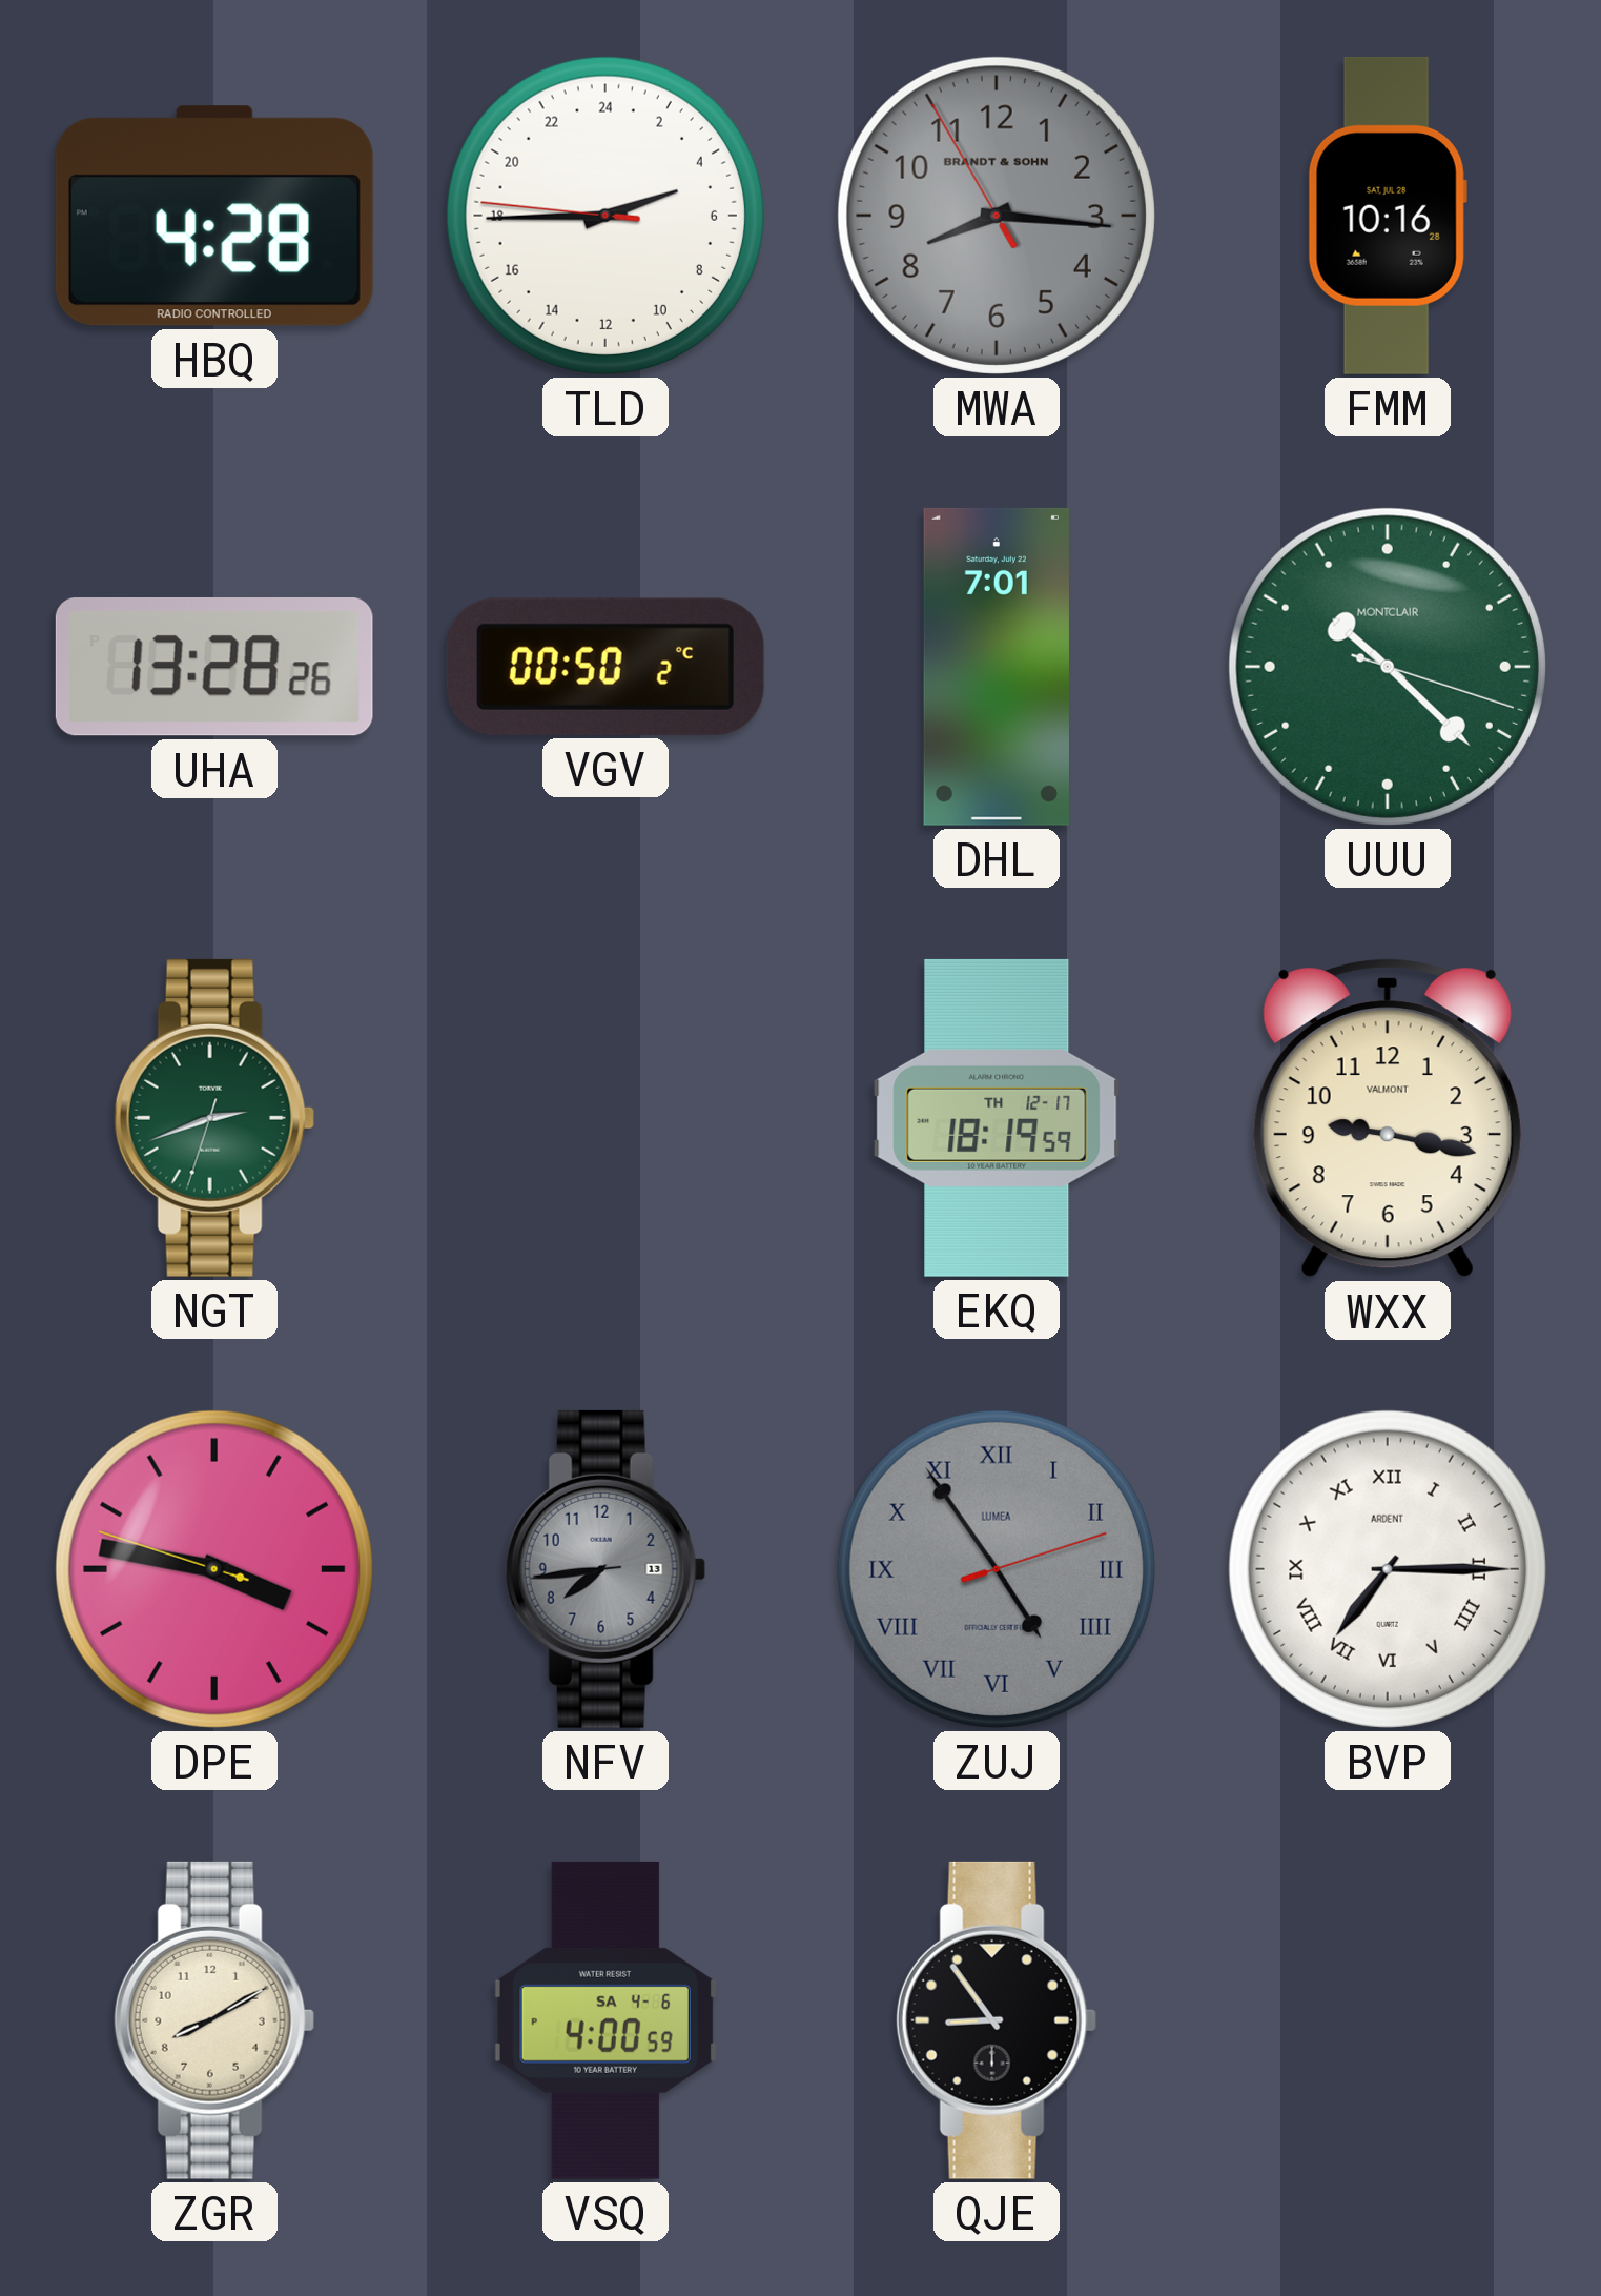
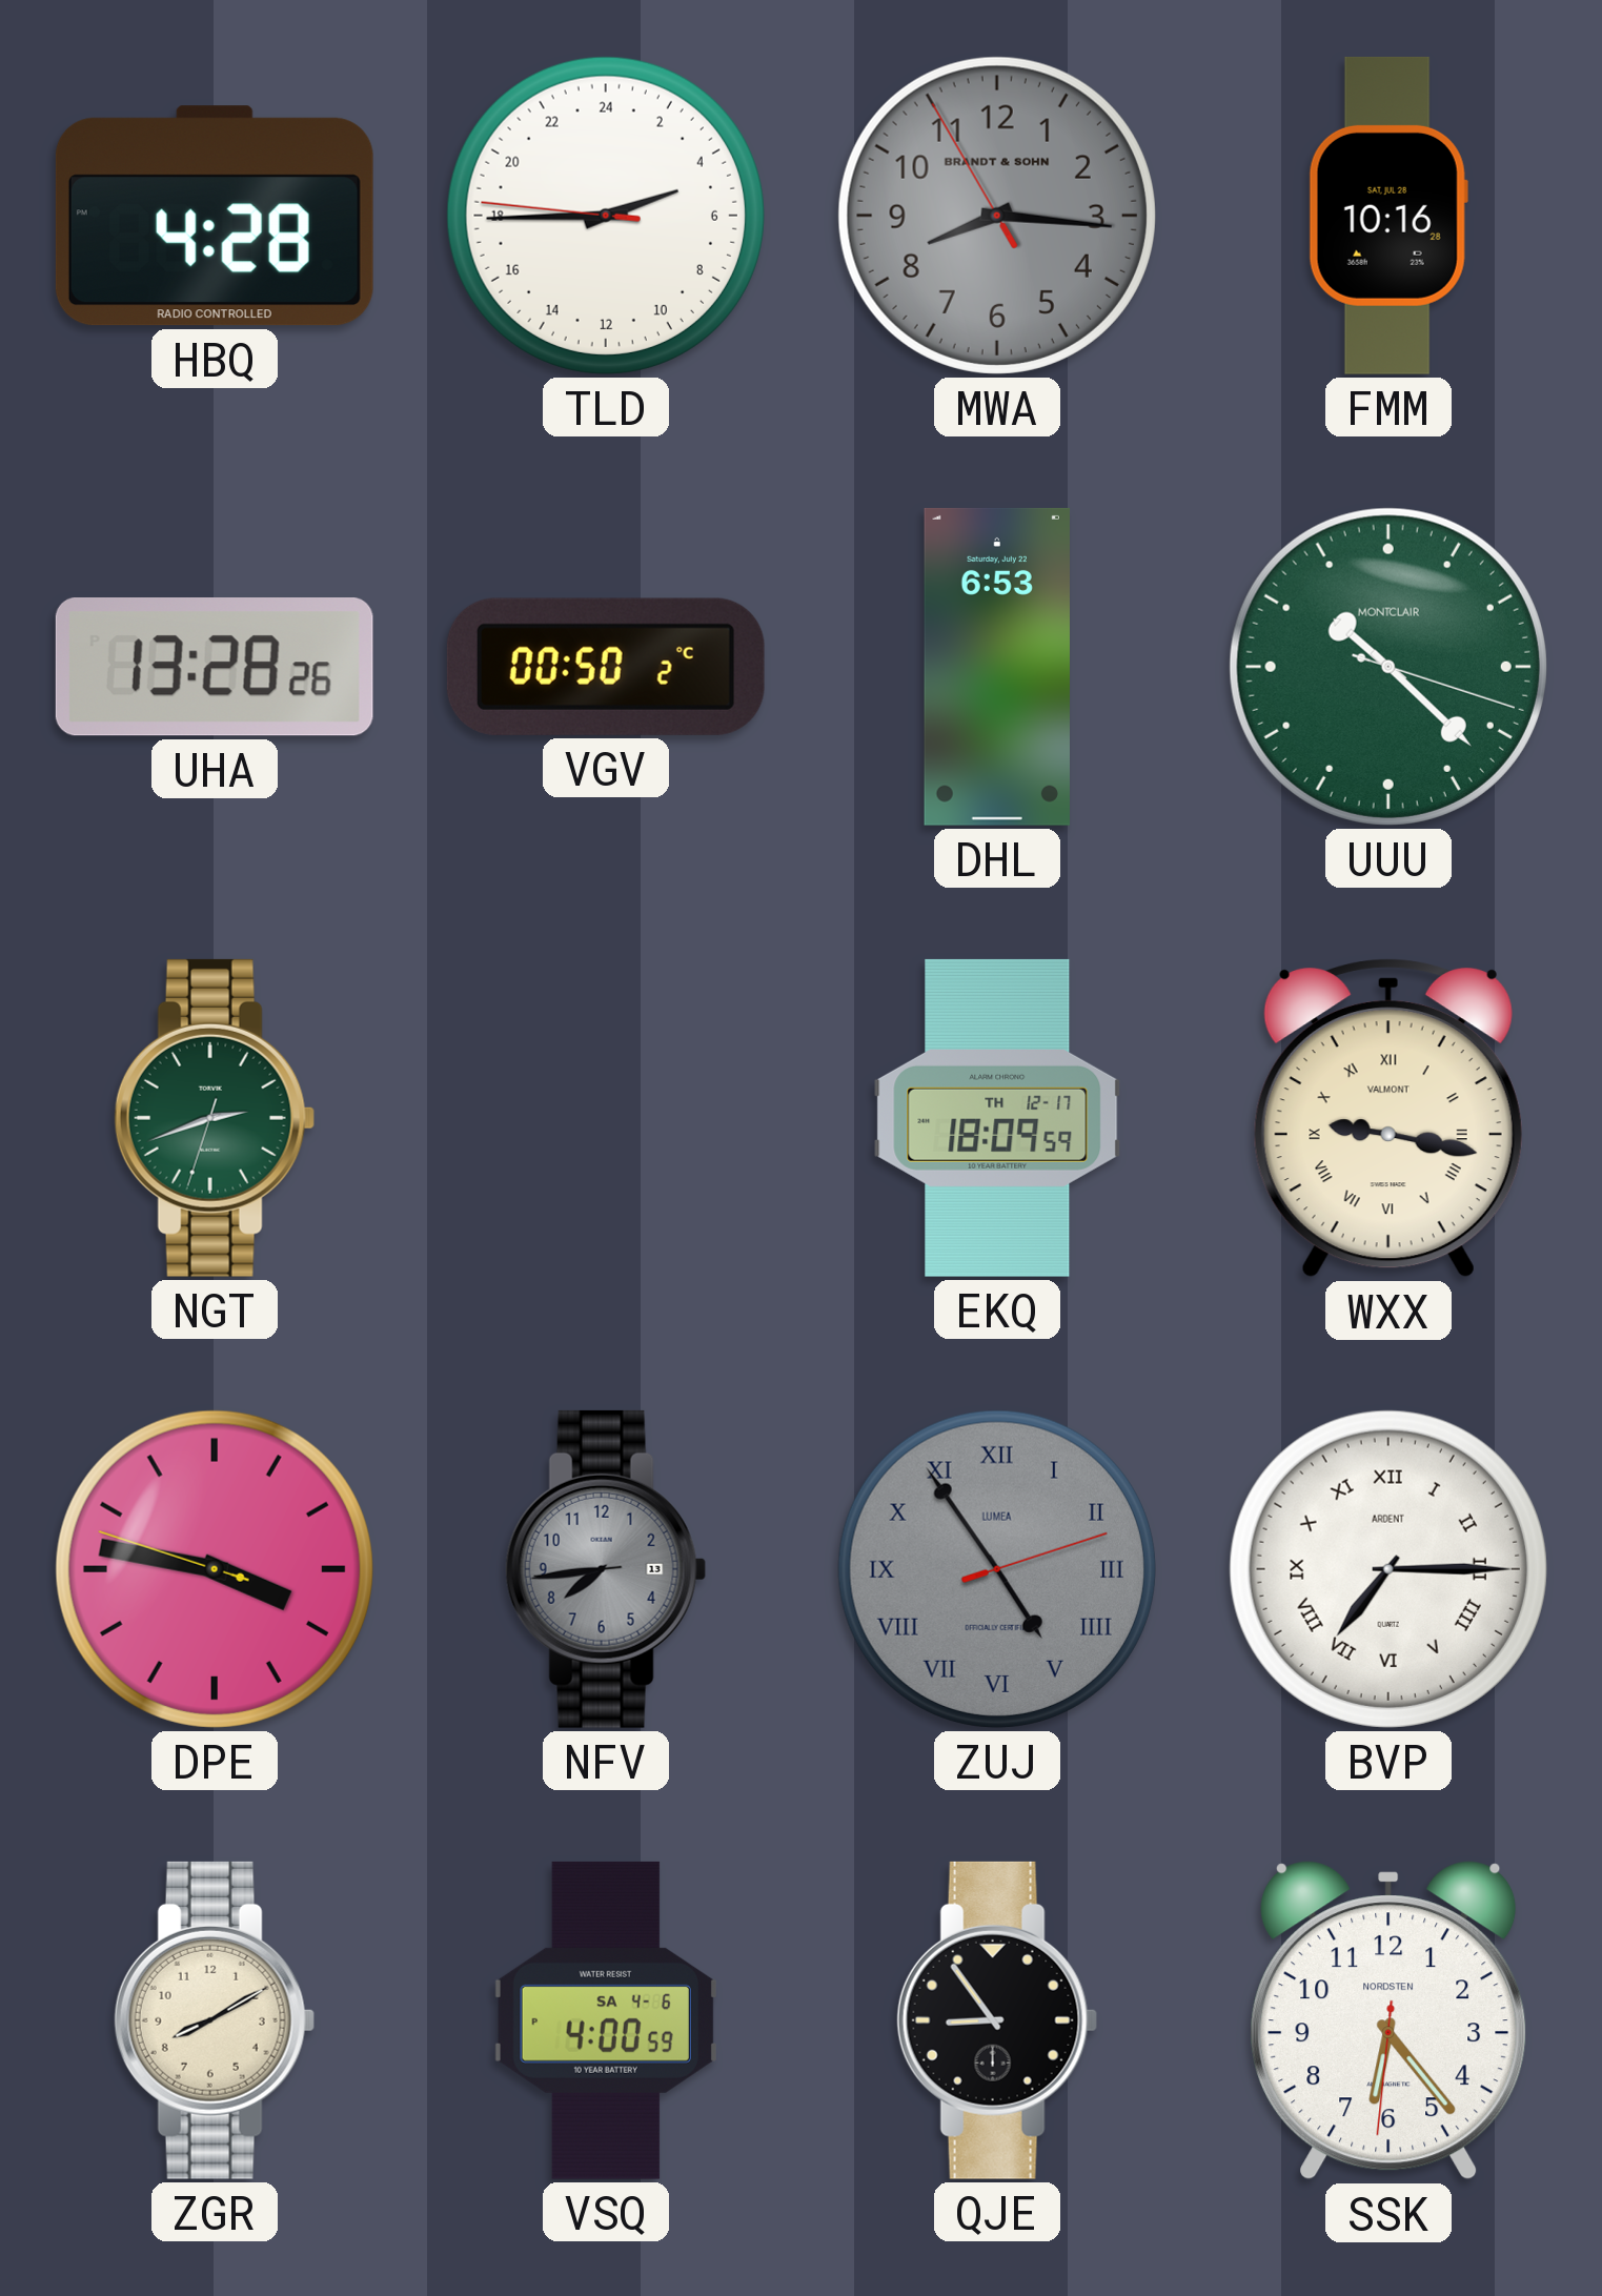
DHL: 7:01 -> 6:53 (997, 667)
EKQ: 18:19 -> 18:09 (997, 1118)
WXX numerals: Arabic -> Roman (1388, 1118)
SSK: none -> 6:23 (1388, 2020)
